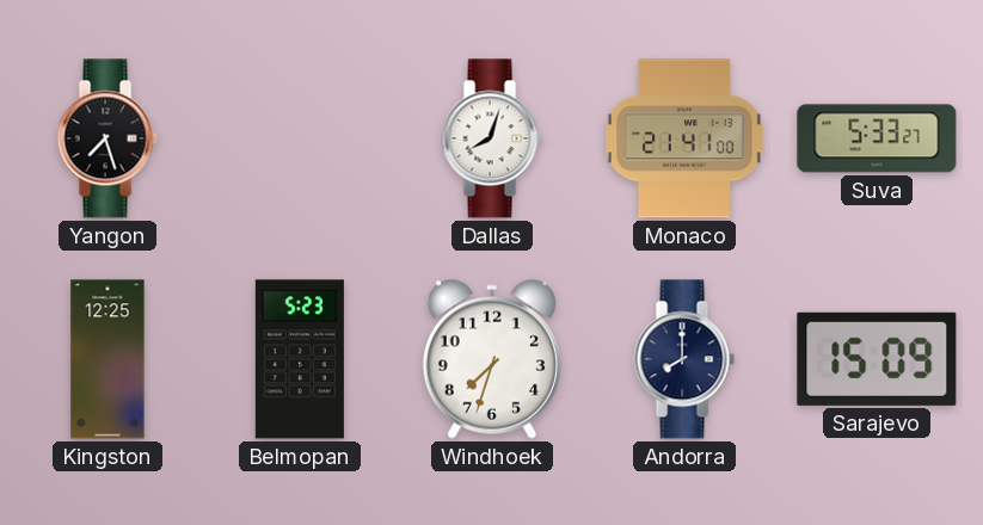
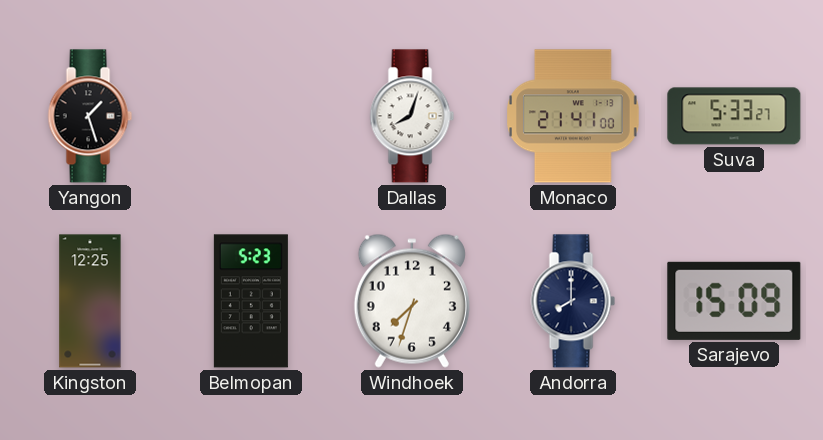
Yangon: 7:27 -> 1:27 (90, 116)
